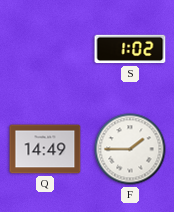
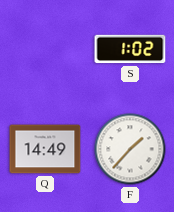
F: 1:45 -> 1:37 (130, 149)
